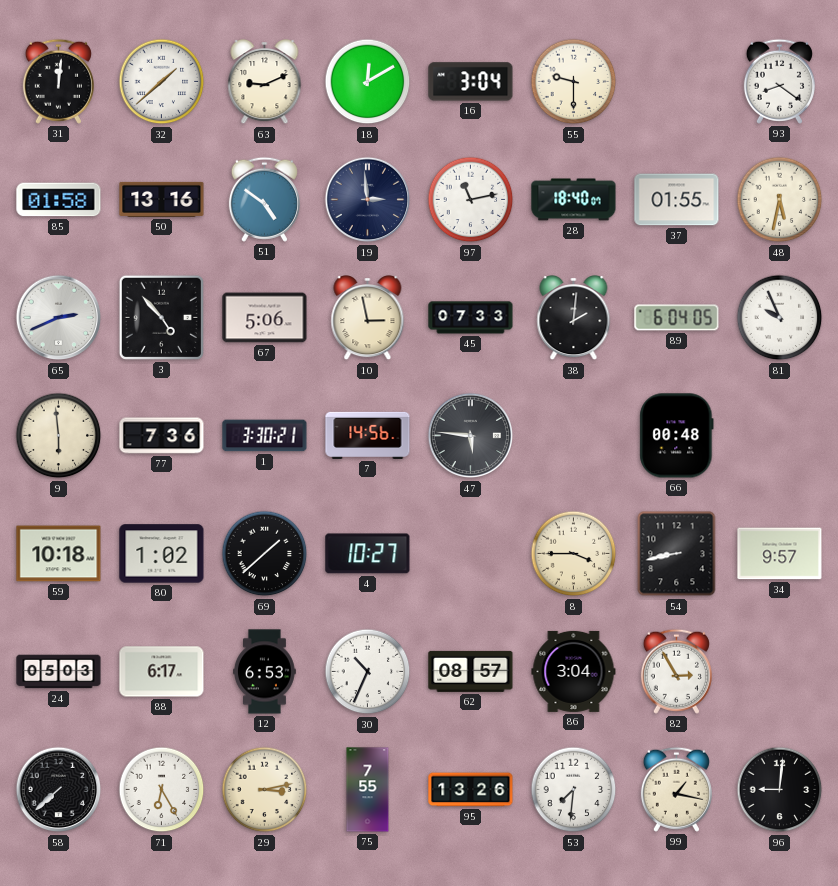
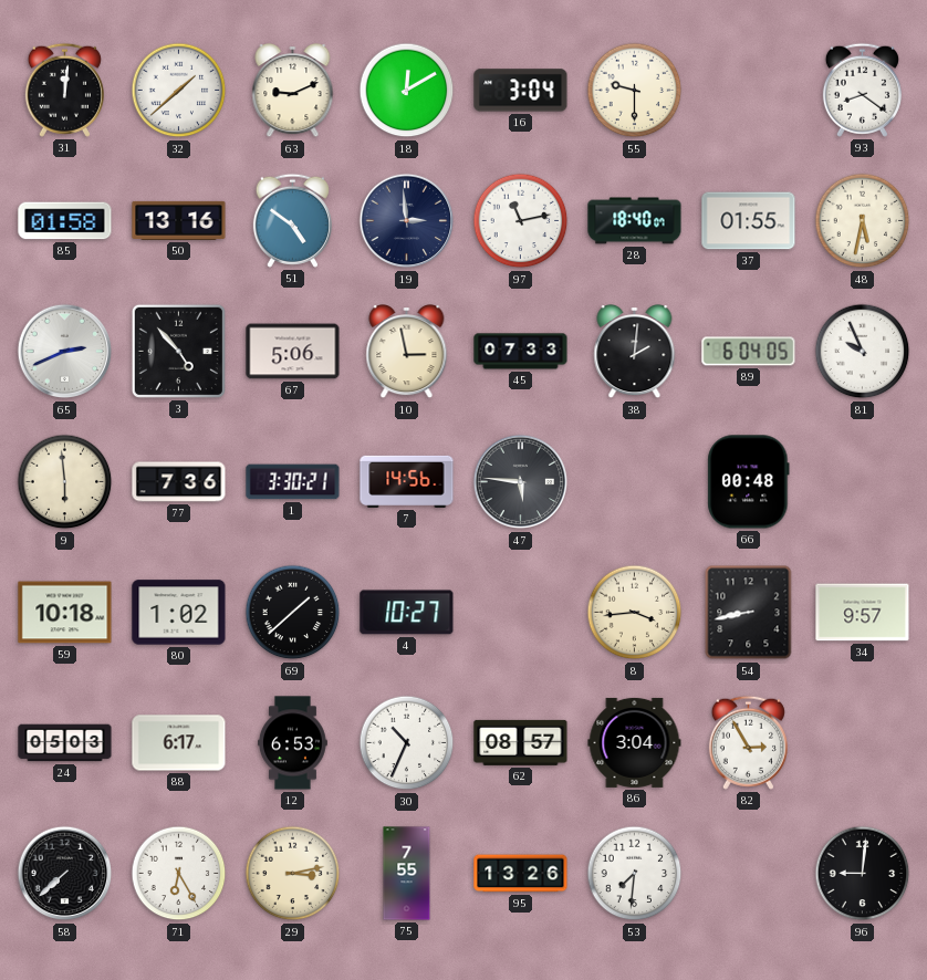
8: 3:45 -> 3:44 (635, 613)
99: 1:17 -> none (676, 789)
